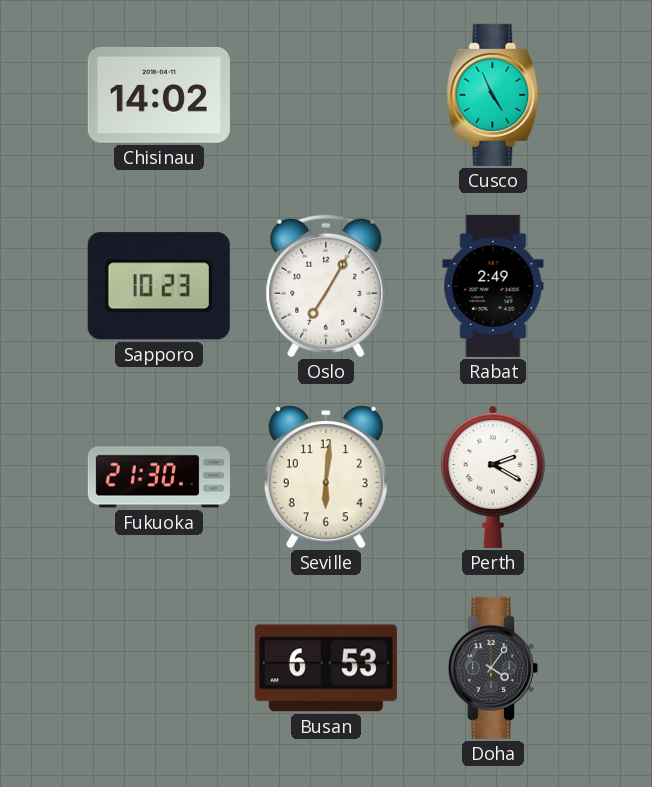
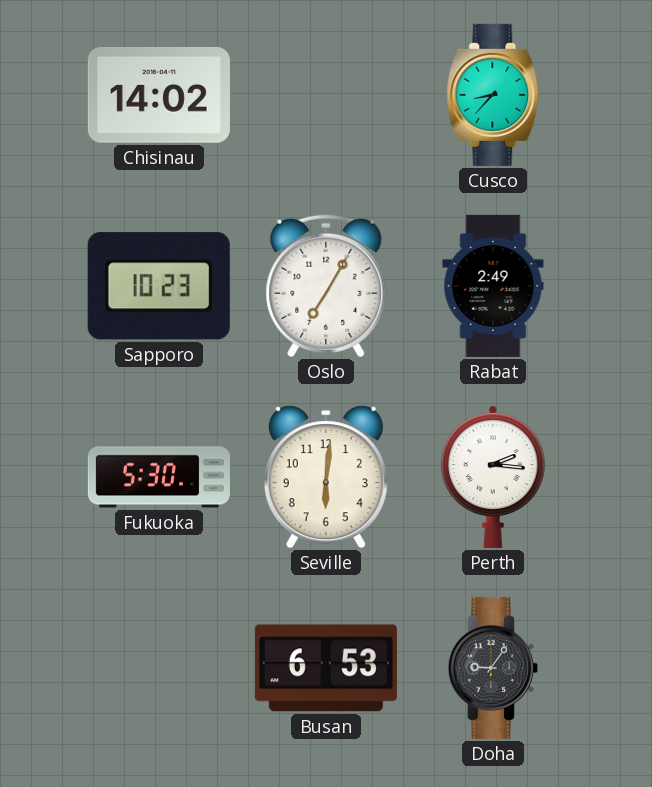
Cusco: 4:56 -> 8:37 (493, 95)
Fukuoka: 21:30 -> 5:30 (159, 477)
Perth: 2:20 -> 2:16 (493, 477)
Doha: 4:06 -> 9:06 (493, 668)
